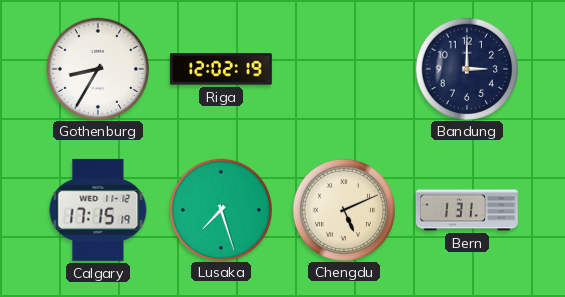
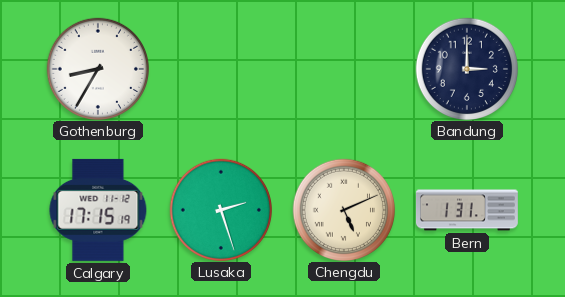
Riga: 12:02 -> none (221, 69)
Lusaka: 7:27 -> 2:27 (220, 209)
